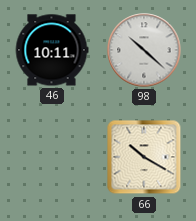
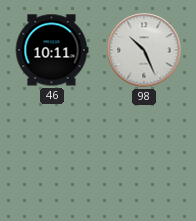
98: 10:22 -> 10:26 (144, 50)
66: 10:20 -> none (144, 157)
